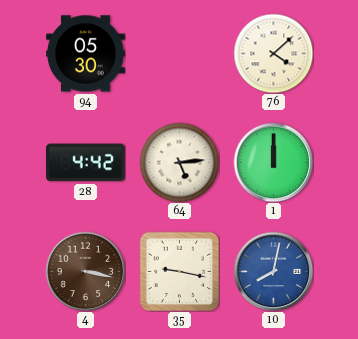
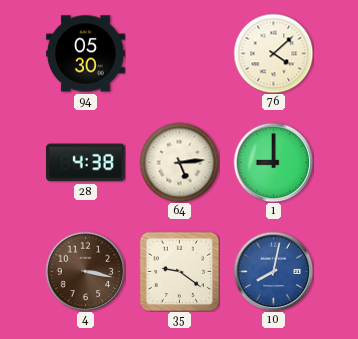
28: 4:42 -> 4:38 (86, 163)
1: 12:00 -> 9:00 (273, 162)
35: 9:17 -> 9:21 (179, 271)
